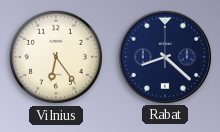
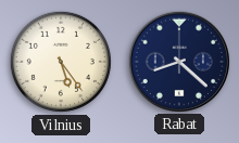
Vilnius: 6:24 -> 5:24 (61, 62)
